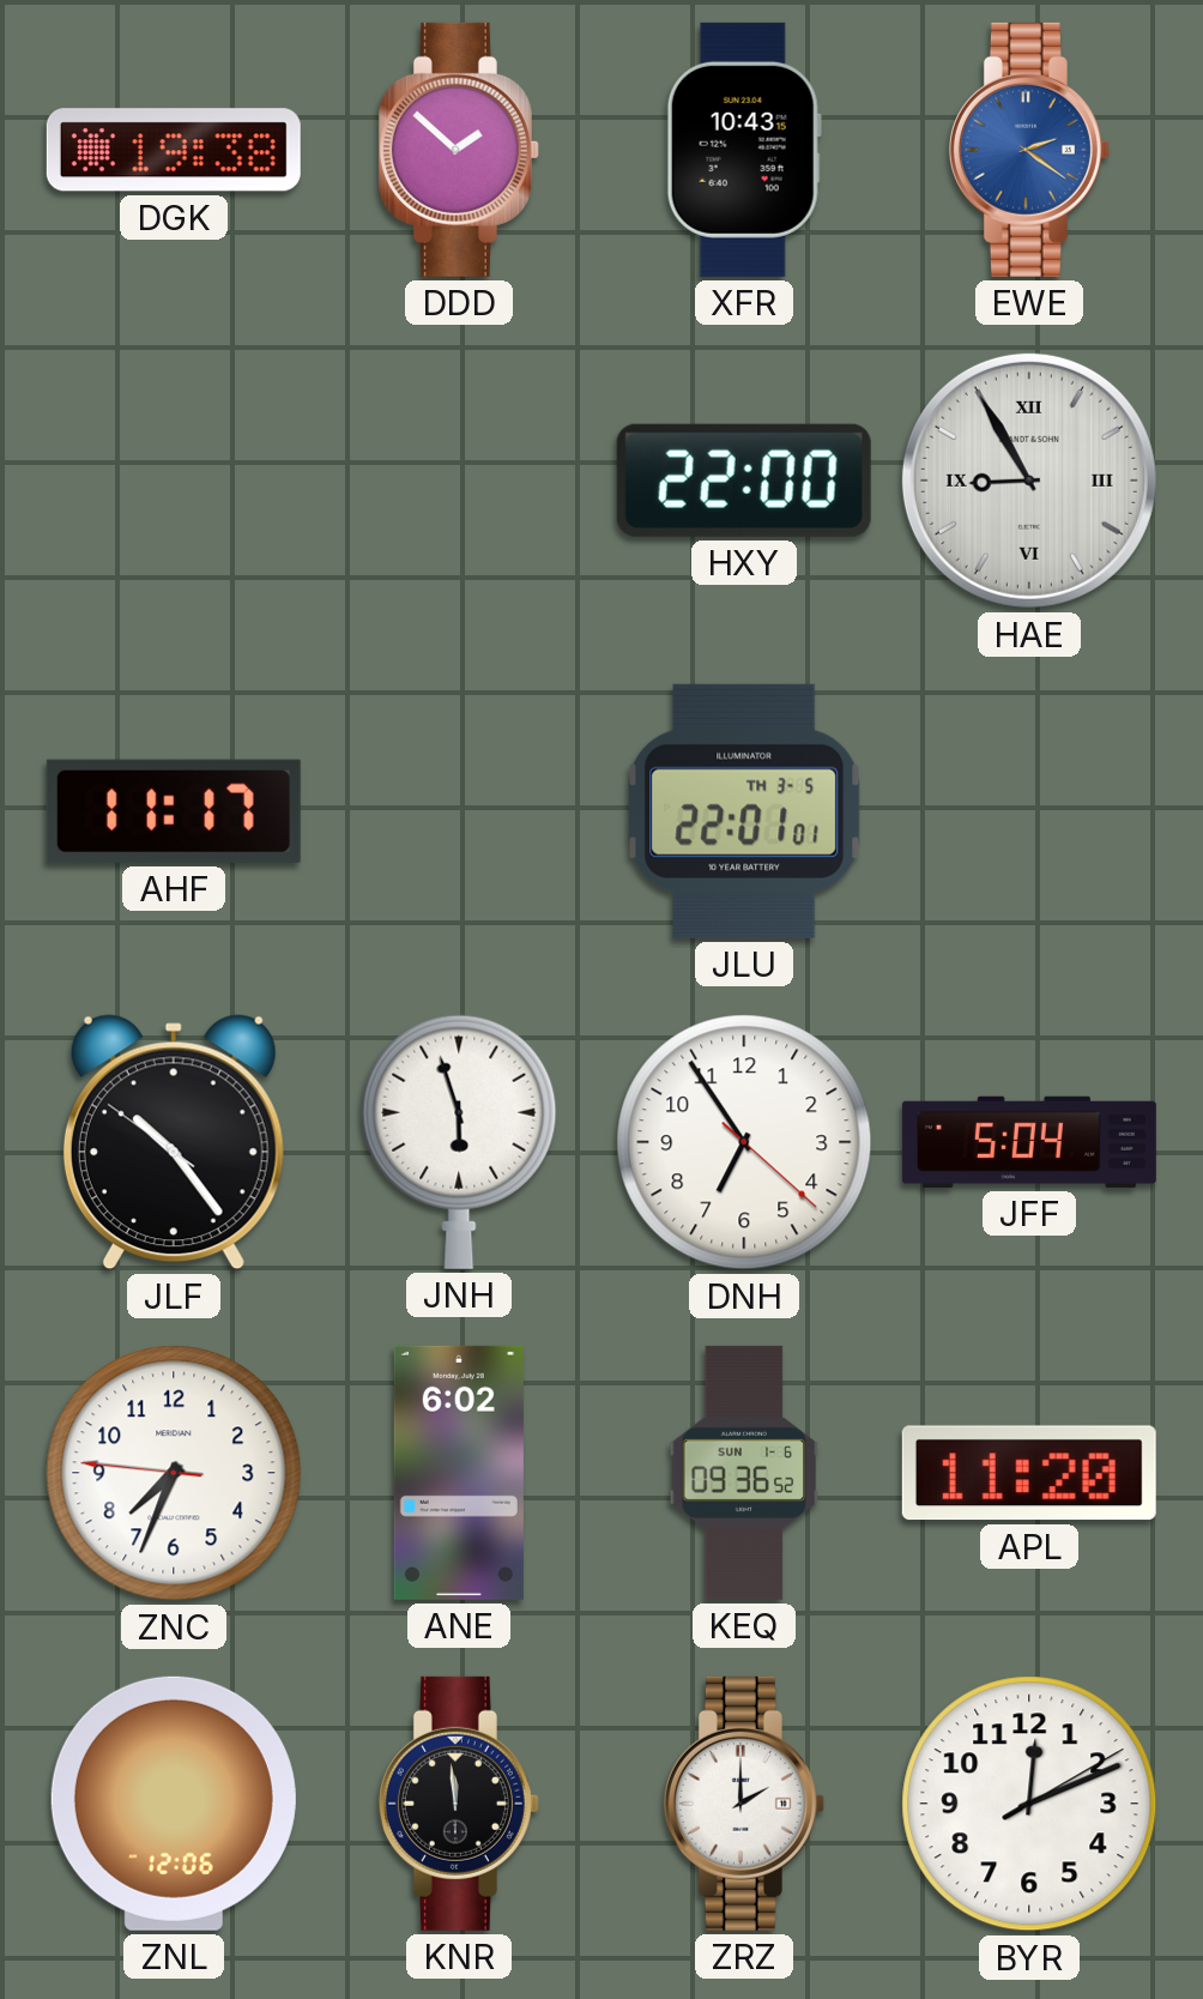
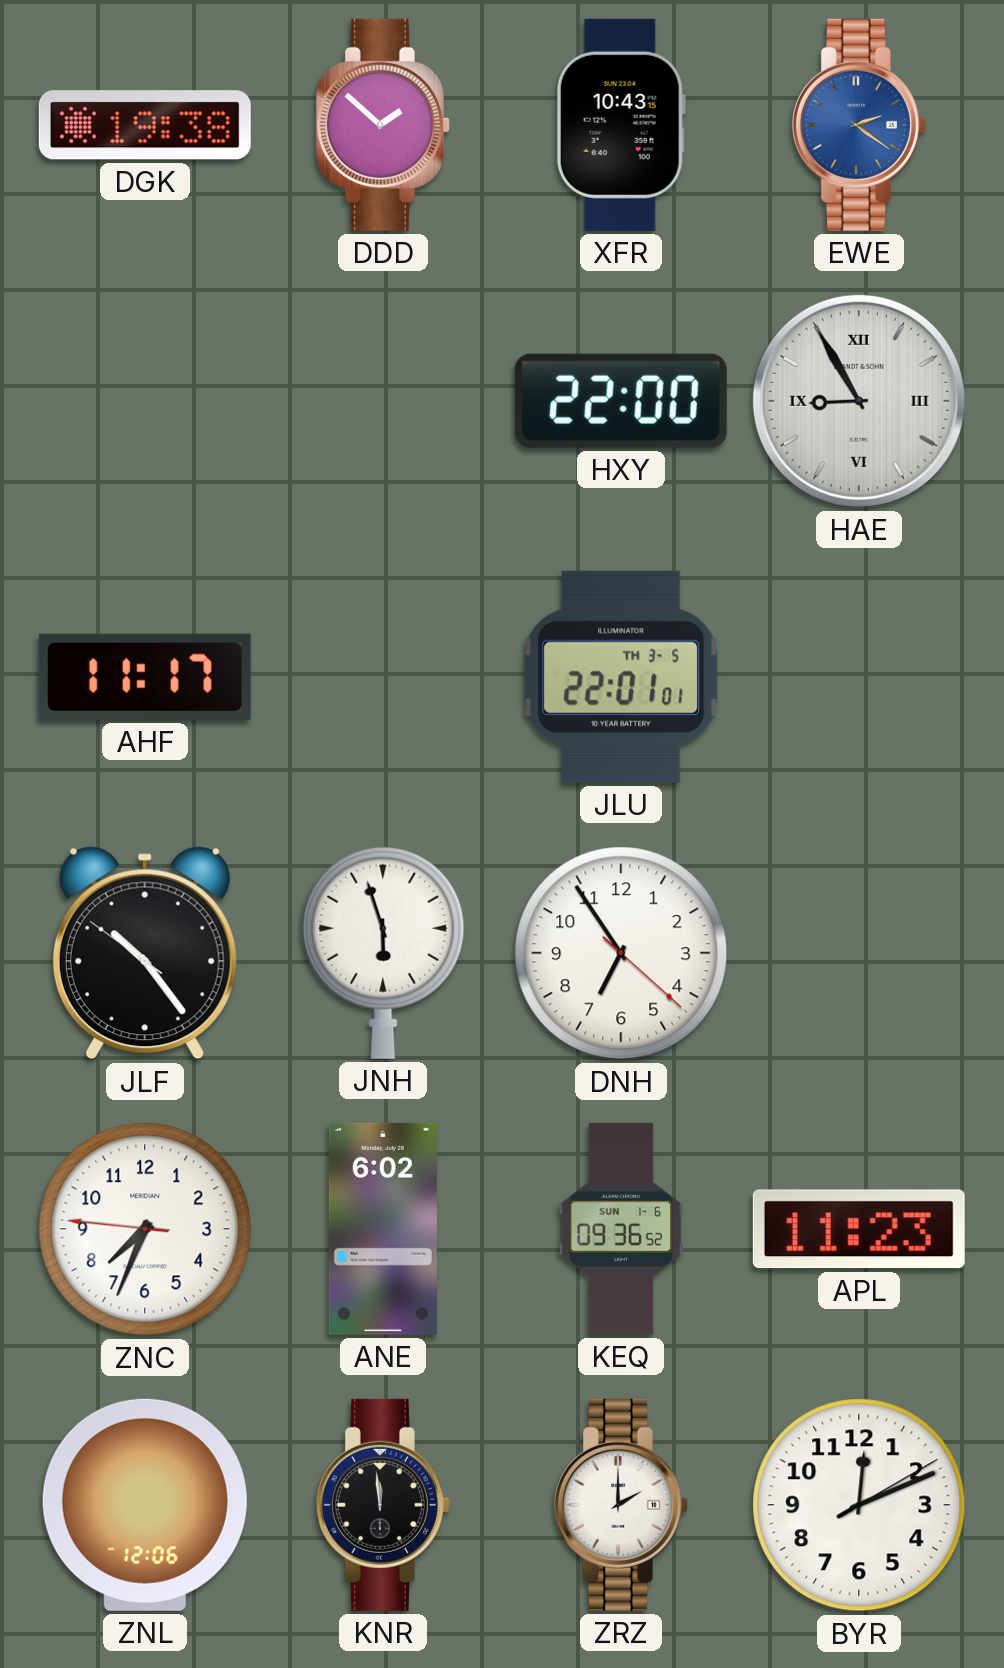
JFF: 5:04 -> none (1029, 1142)
APL: 11:20 -> 11:23 (859, 1229)
